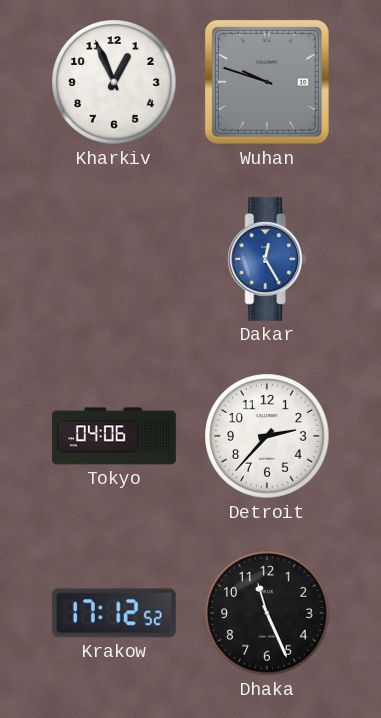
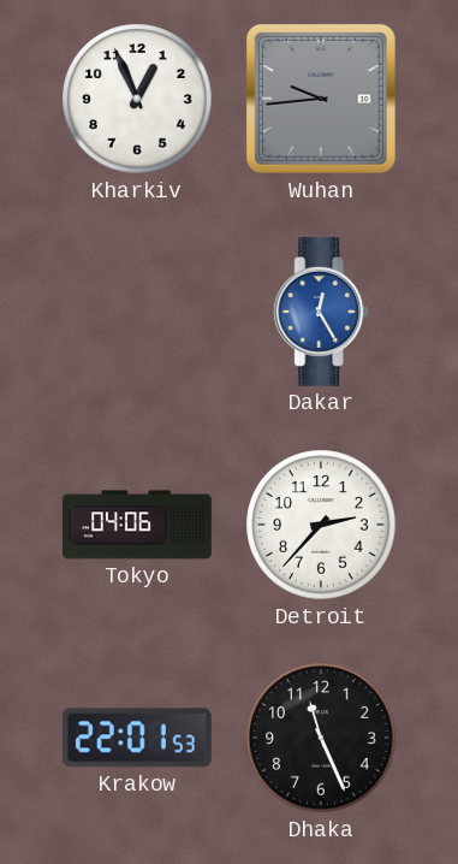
Wuhan: 9:48 -> 9:44 (321, 99)
Krakow: 17:12 -> 22:01 (137, 738)
